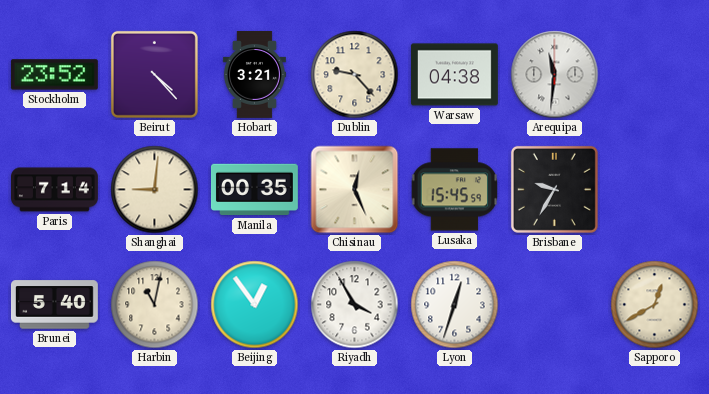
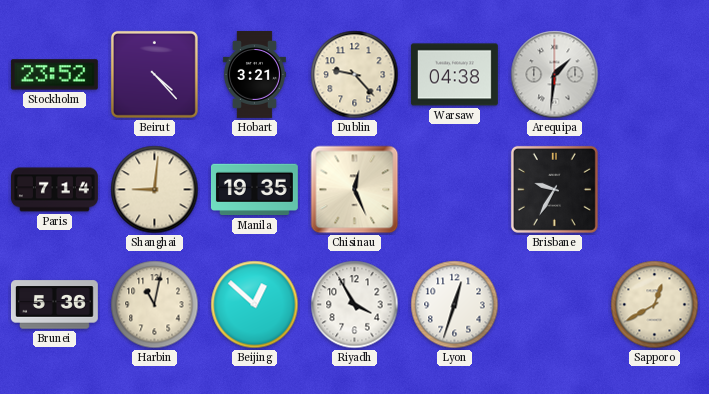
Arequipa: 11:31 -> 1:31 (555, 75)
Manila: 00:35 -> 19:35 (254, 190)
Lusaka: 15:45 -> none (455, 190)
Brunei: 5:40 -> 5:36 (54, 305)
Beijing: 12:54 -> 12:52 (255, 305)
